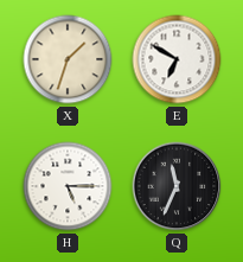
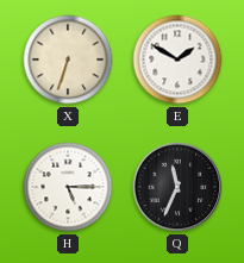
X: 1:33 -> 6:33 (68, 60)
E: 6:50 -> 1:50 (177, 60)
